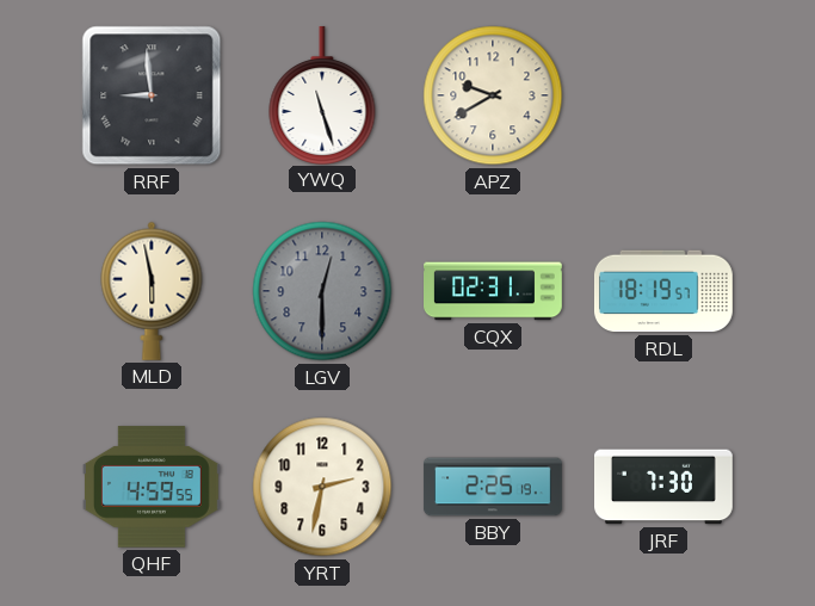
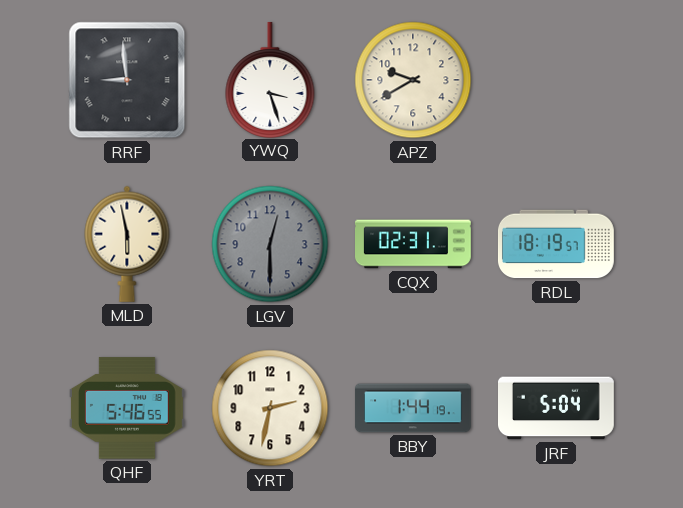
YWQ: 11:27 -> 3:27 (270, 79)
QHF: 4:59 -> 5:46 (127, 408)
BBY: 2:25 -> 1:44 (413, 408)
JRF: 7:30 -> 5:04 (557, 408)
